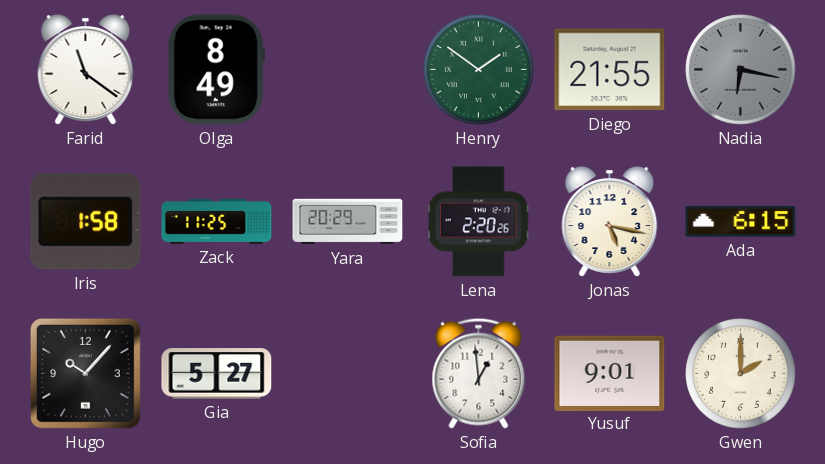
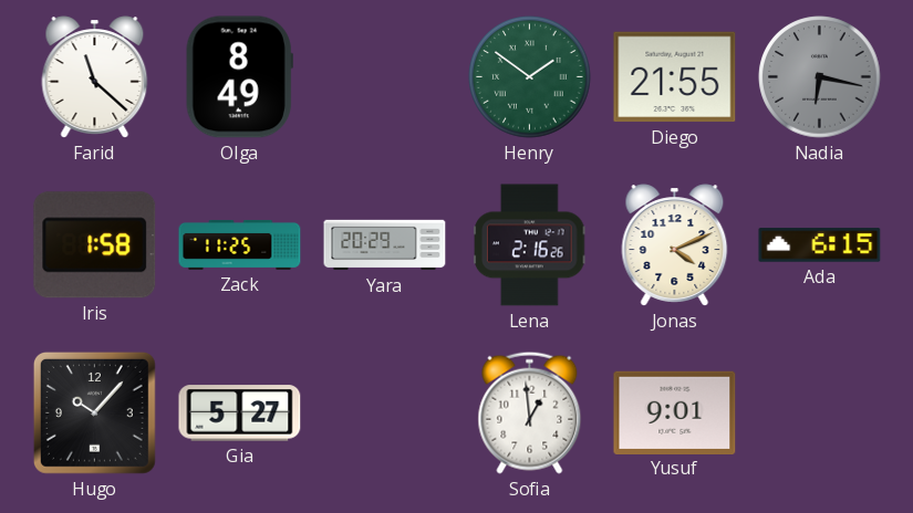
Farid: 11:21 -> 11:22 (95, 77)
Lena: 2:20 -> 2:16 (530, 245)
Jonas: 5:17 -> 4:11 (675, 245)
Gwen: 2:00 -> none (741, 374)
